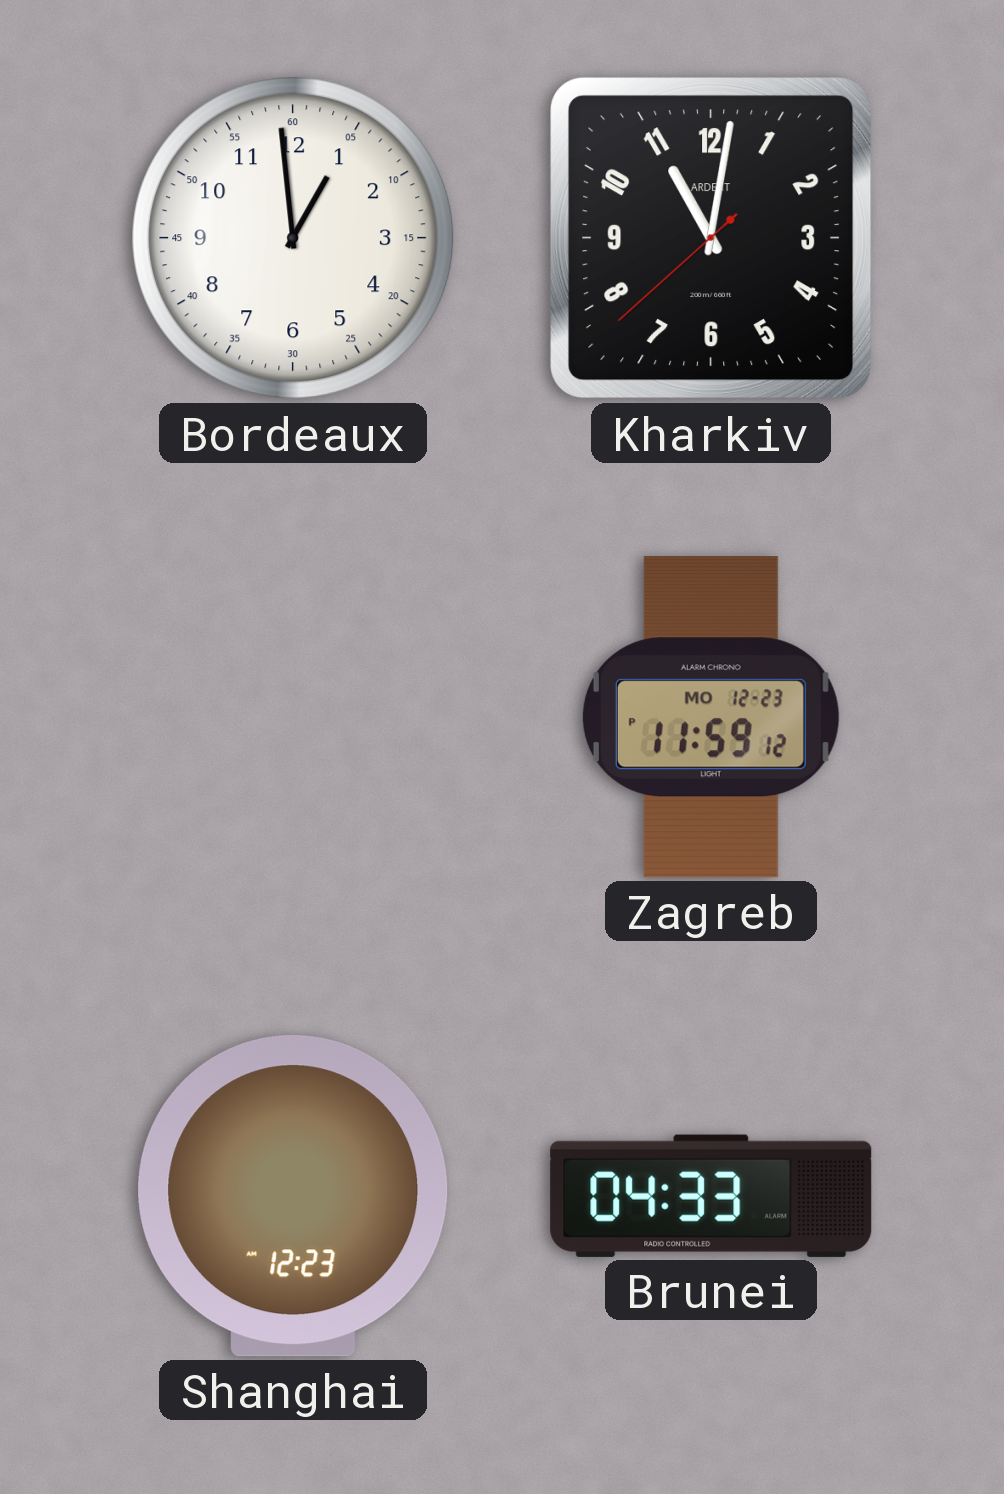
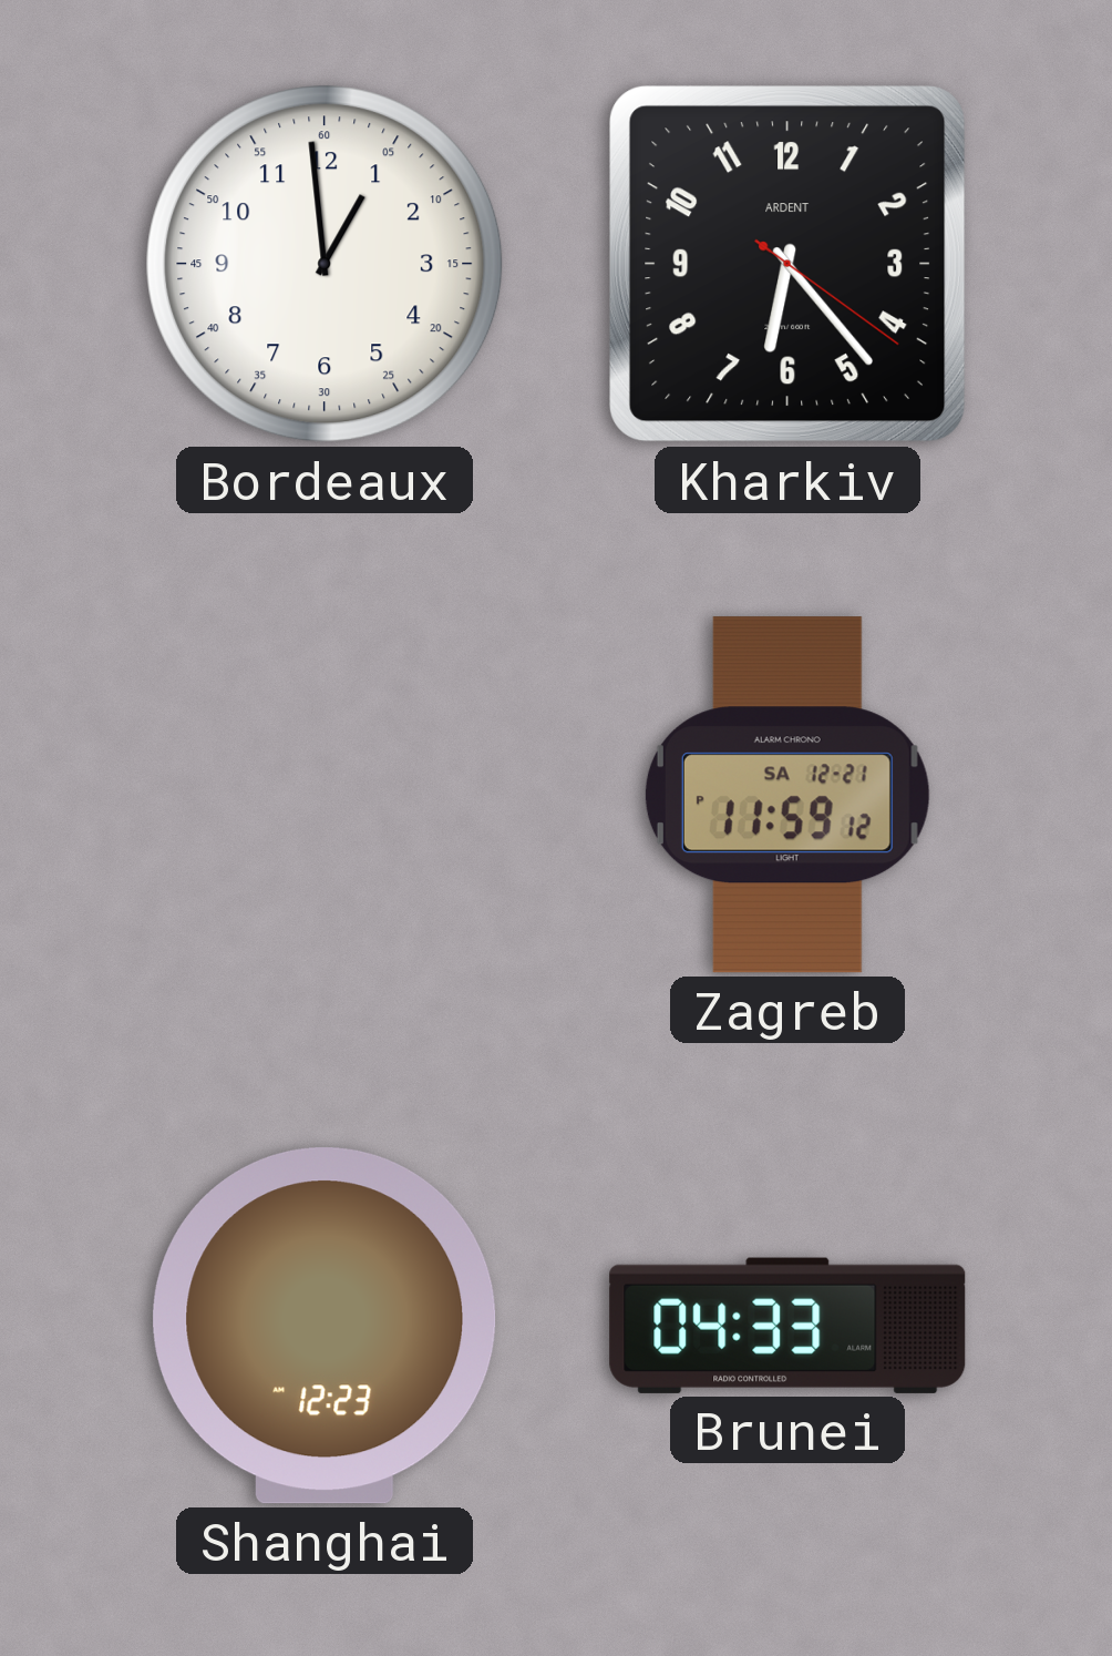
Kharkiv: 11:01 -> 6:23 (787, 264)
Zagreb date: MO 12-23 -> SA 12-21 (787, 795)
